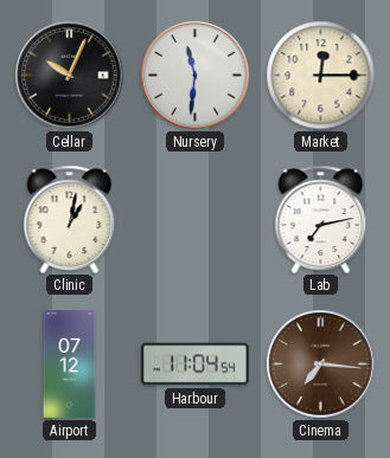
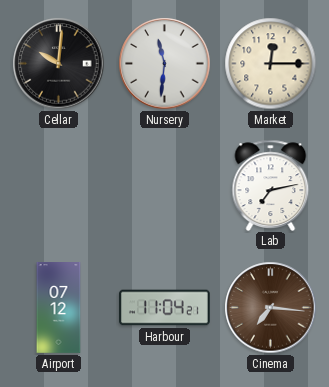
Cellar: 10:04 -> 10:01 (59, 64)
Clinic: 1:02 -> none (70, 219)
Harbour: 11:04:54 -> 11:04:21 (165, 308)
